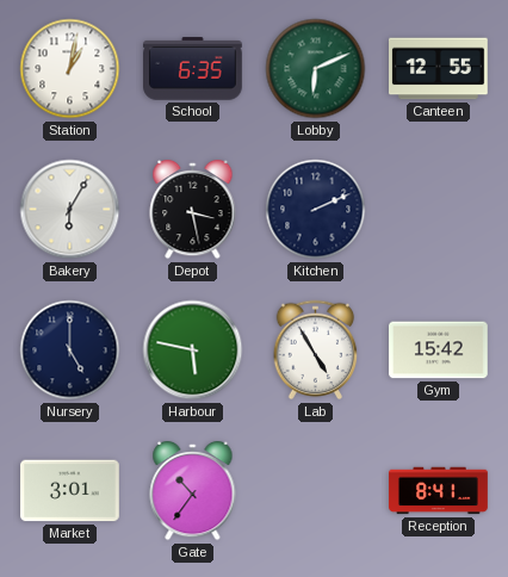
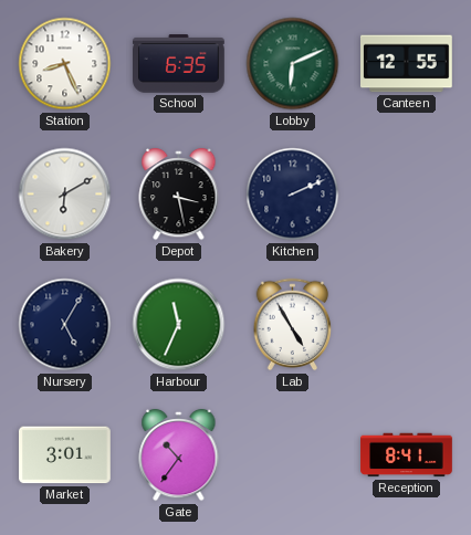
Station: 1:02 -> 8:26 (65, 64)
Bakery: 6:05 -> 6:10 (65, 195)
Nursery: 5:00 -> 5:05 (65, 325)
Harbour: 5:47 -> 11:34 (179, 325)
Gym: 15:42 -> none (439, 350)
